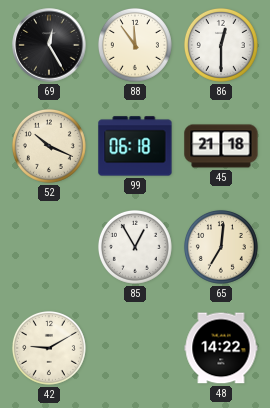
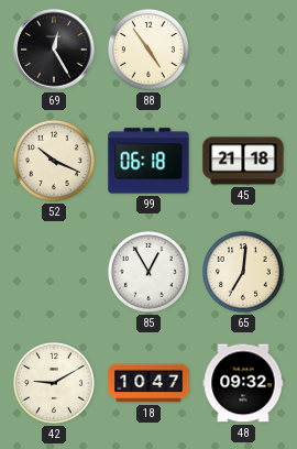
88: 11:54 -> 4:54 (148, 50)
86: 12:30 -> none (221, 45)
18: none -> 10:47 (148, 383)
48: 14:22 -> 09:32 (243, 383)
